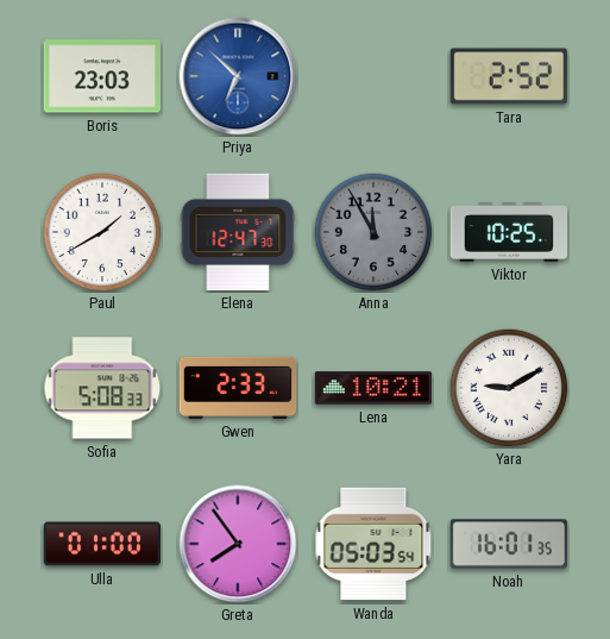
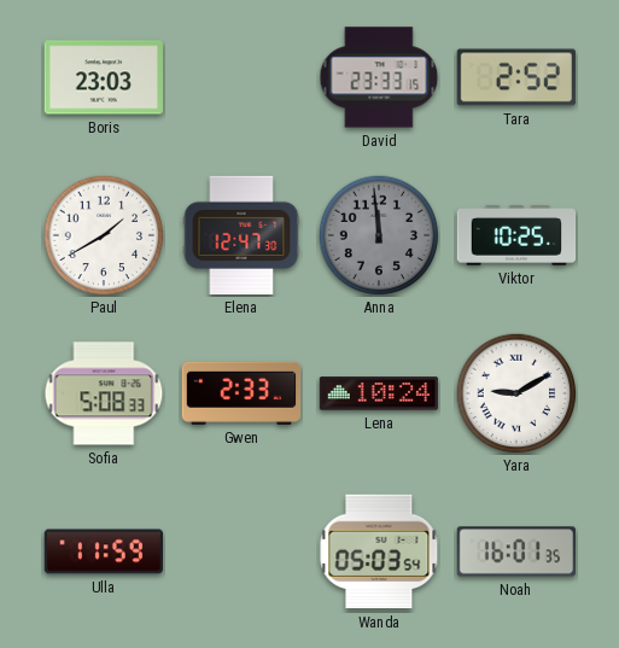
Priya: 6:52 -> none (238, 76)
David: none -> 23:33 (379, 77)
Anna: 11:55 -> 11:59 (379, 235)
Lena: 10:21 -> 10:24 (379, 393)
Ulla: 01:00 -> 11:59 (103, 551)
Greta: 7:54 -> none (238, 544)
